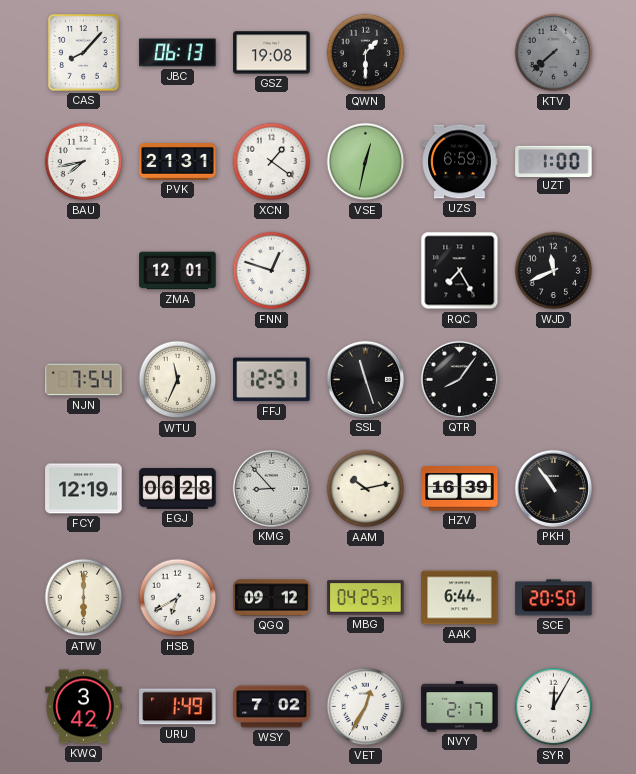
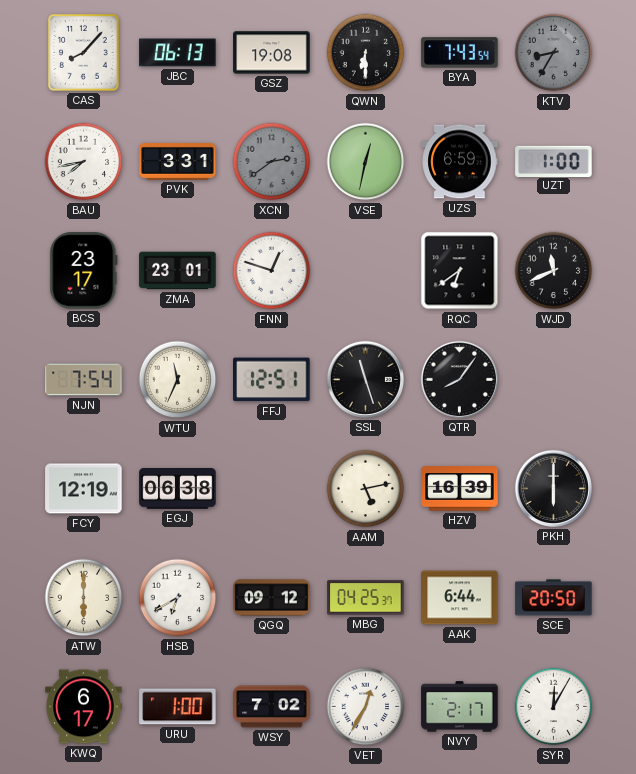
QWN: 1:30 -> 6:30 (366, 53)
BYA: none -> 7:43 (460, 53)
KTV: 7:38 -> 8:35 (554, 53)
PVK: 21:31 -> 3:31 (178, 162)
XCN: 1:21 -> 2:39 (272, 162)
XCN dial: white -> grey (272, 162)
BCS: none -> 23:17 (84, 271)
ZMA: 12:01 -> 23:01 (178, 271)
RQC: 7:25 -> 6:39 (460, 271)
EGJ: 06:28 -> 06:38 (178, 489)
KMG: 8:53 -> none (271, 488)
AAM: 10:13 -> 5:13 (366, 489)
PKH: 10:54 -> 6:00 (553, 488)
KWQ: 3:42 -> 6:17 (84, 707)
URU: 1:49 -> 1:00 (178, 707)
